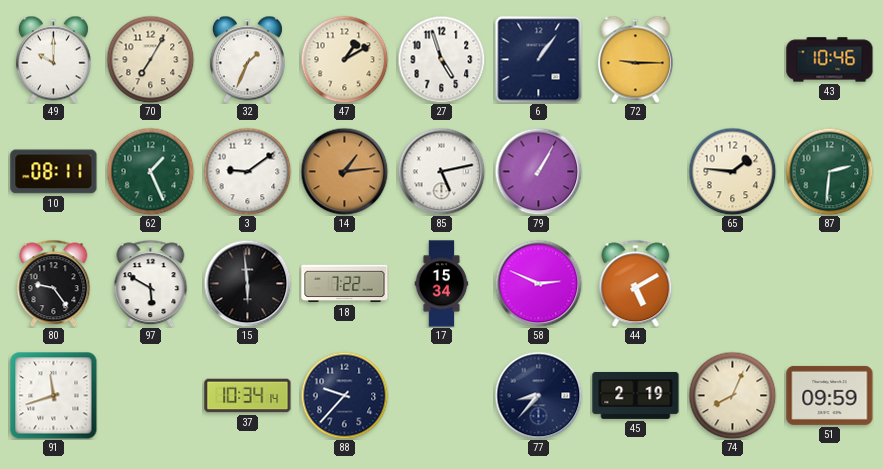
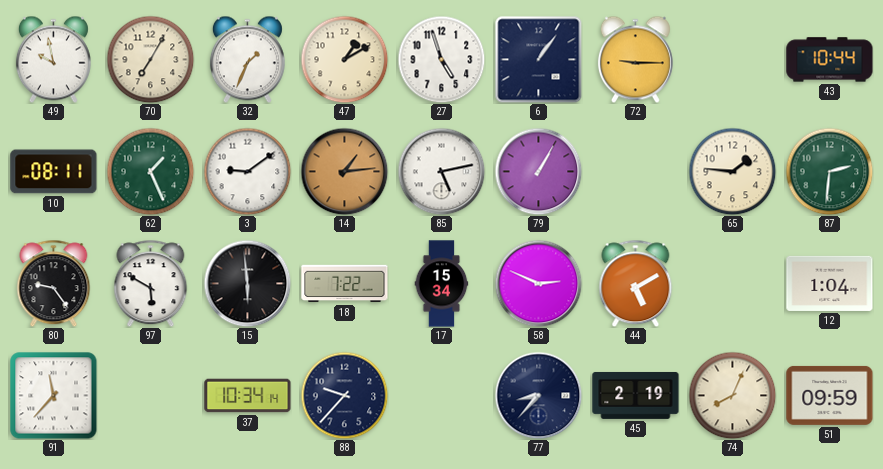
49: 10:00 -> 9:58 (53, 59)
43: 10:46 -> 10:44 (830, 60)
12: none -> 1:04 (830, 283)
91: 11:42 -> 11:37 (54, 396)
